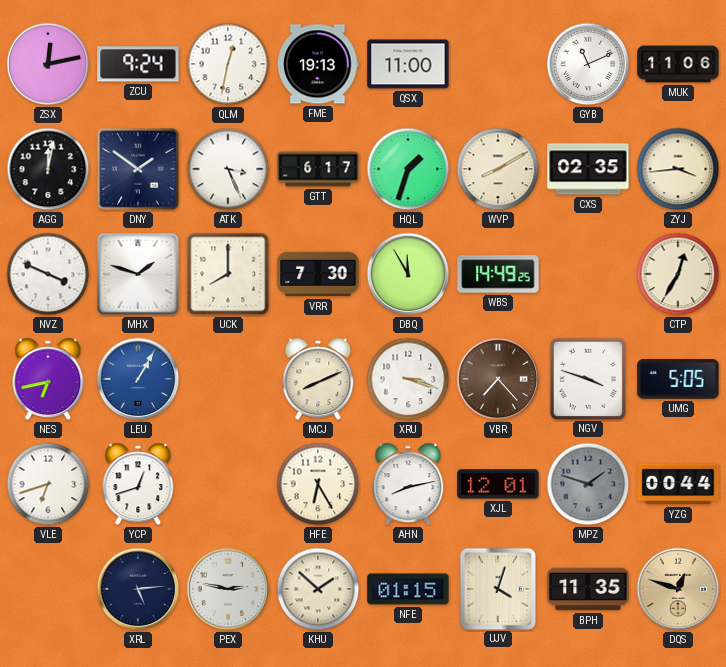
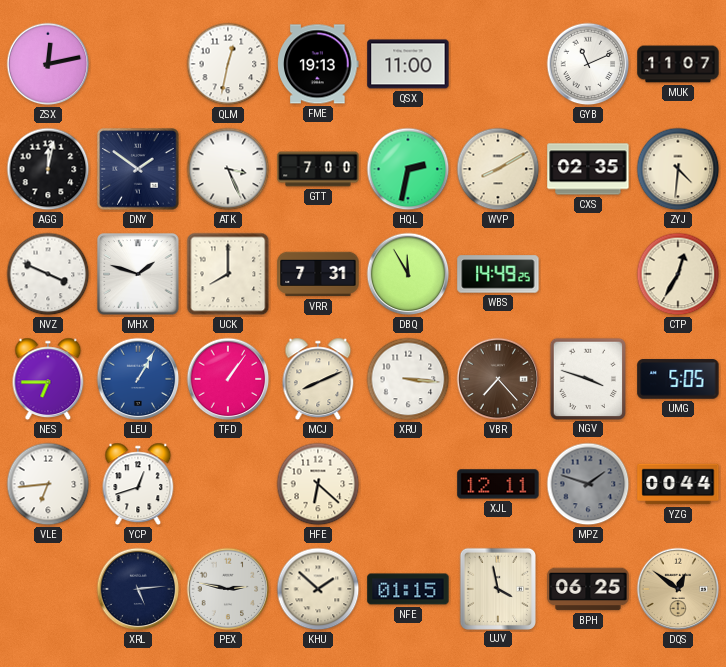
ZCU: 9:24 -> none (138, 64)
MUK: 11:06 -> 11:07 (678, 64)
GTT: 6:17 -> 7:00 (318, 169)
HQL: 1:33 -> 2:32 (408, 169)
ZYJ: 3:44 -> 4:31 (678, 169)
VRR: 7:30 -> 7:31 (318, 274)
NES: 6:43 -> 6:45 (48, 379)
TFD: none -> 1:06 (228, 379)
XRU: 3:18 -> 3:16 (408, 379)
VLE: 6:42 -> 6:44 (48, 484)
HFE: 6:25 -> 6:22 (318, 484)
AHN: 8:13 -> none (408, 484)
XJL: 12:01 -> 12:11 (498, 484)
UJV: 4:03 -> 3:58 (498, 588)
BPH: 11:35 -> 06:25 (588, 589)
DQS: 12:48 -> 12:51 (678, 589)
